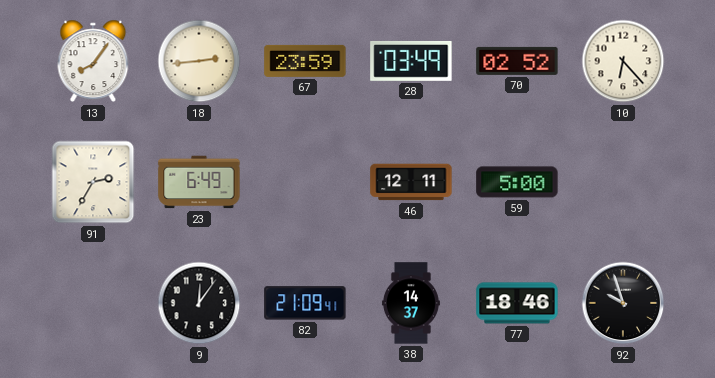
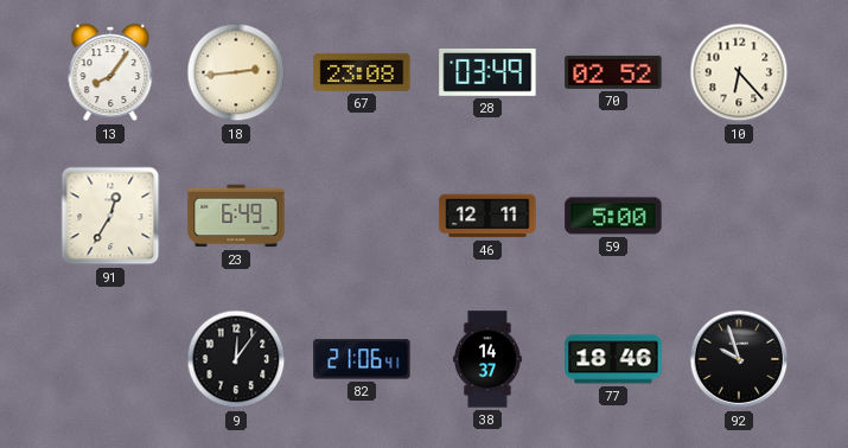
67: 23:59 -> 23:08 (362, 72)
91: 2:35 -> 12:35 (110, 216)
82: 21:09 -> 21:06 (362, 359)
